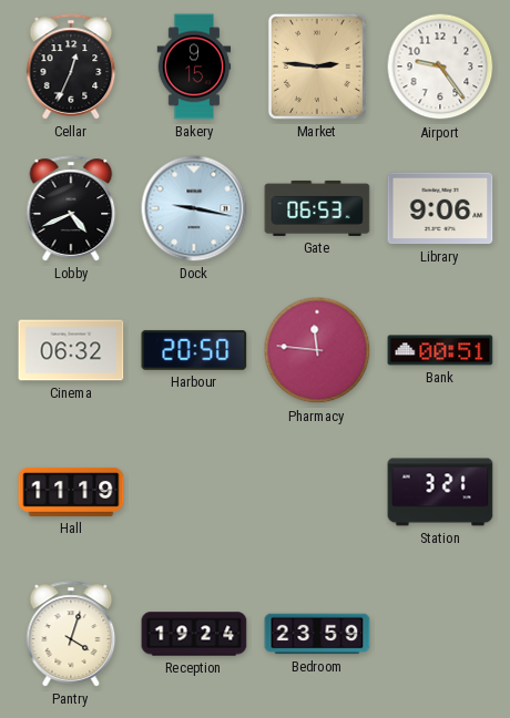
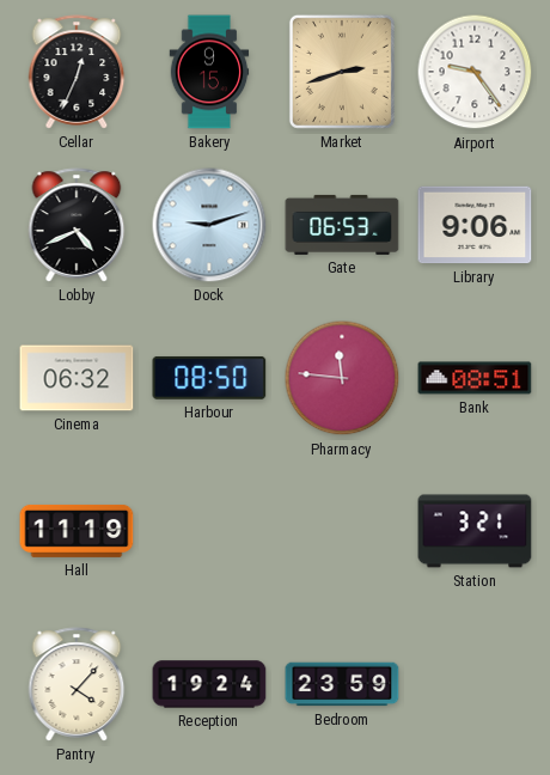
Market: 2:46 -> 2:42 (342, 72)
Dock: 9:17 -> 9:12 (209, 225)
Harbour: 20:50 -> 08:50 (209, 378)
Bank: 00:51 -> 08:51 (475, 378)
Pantry: 4:03 -> 4:07 (77, 684)
